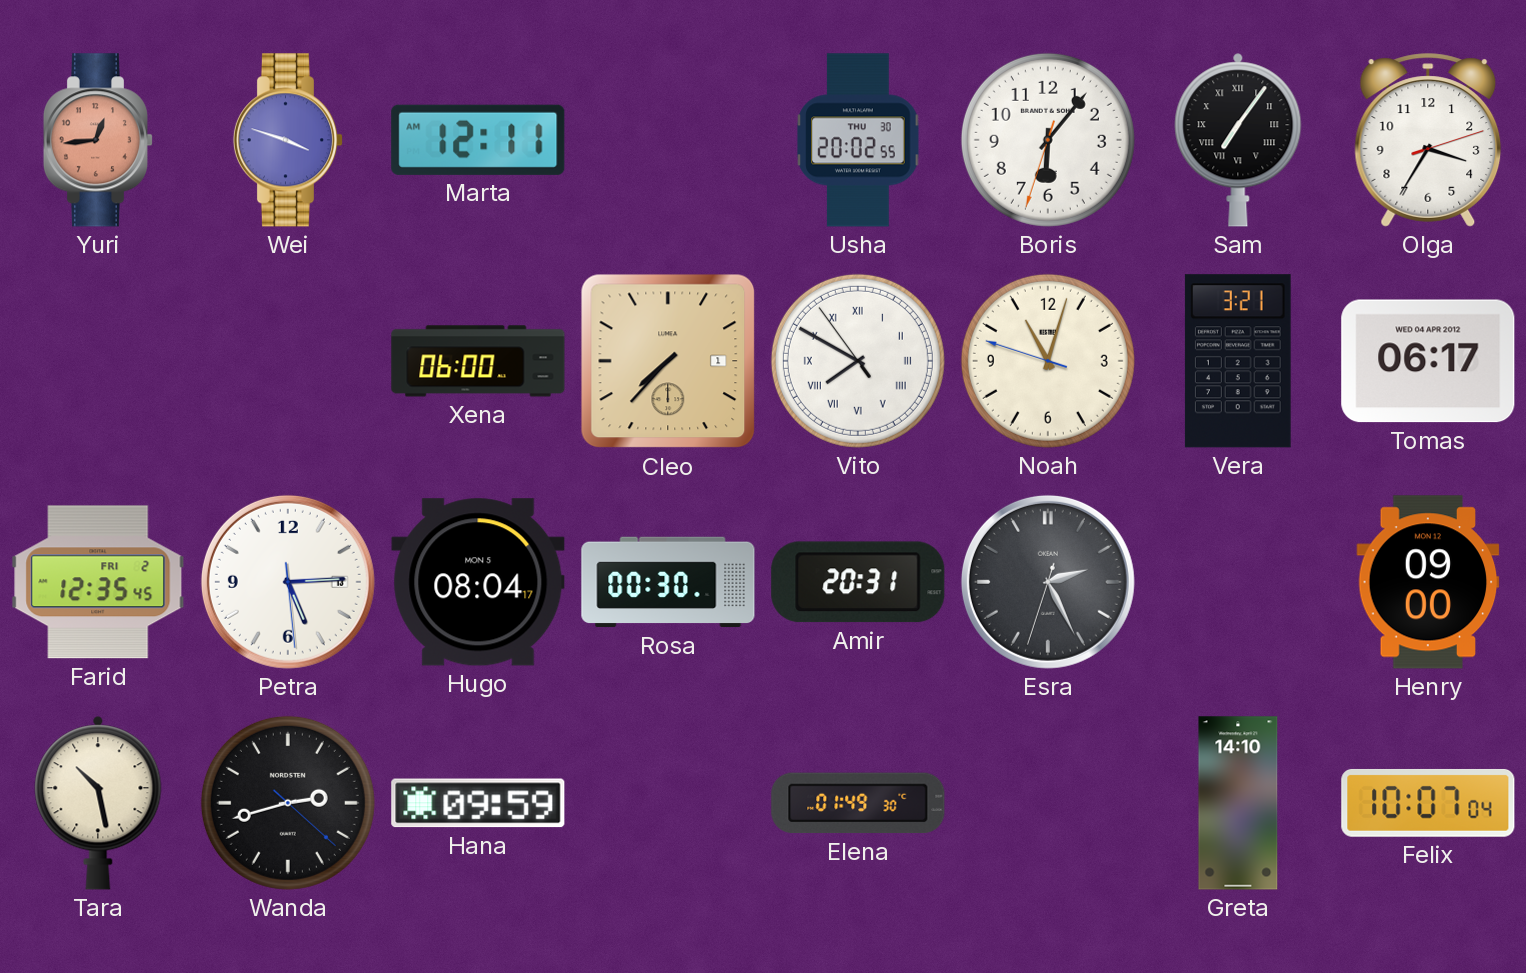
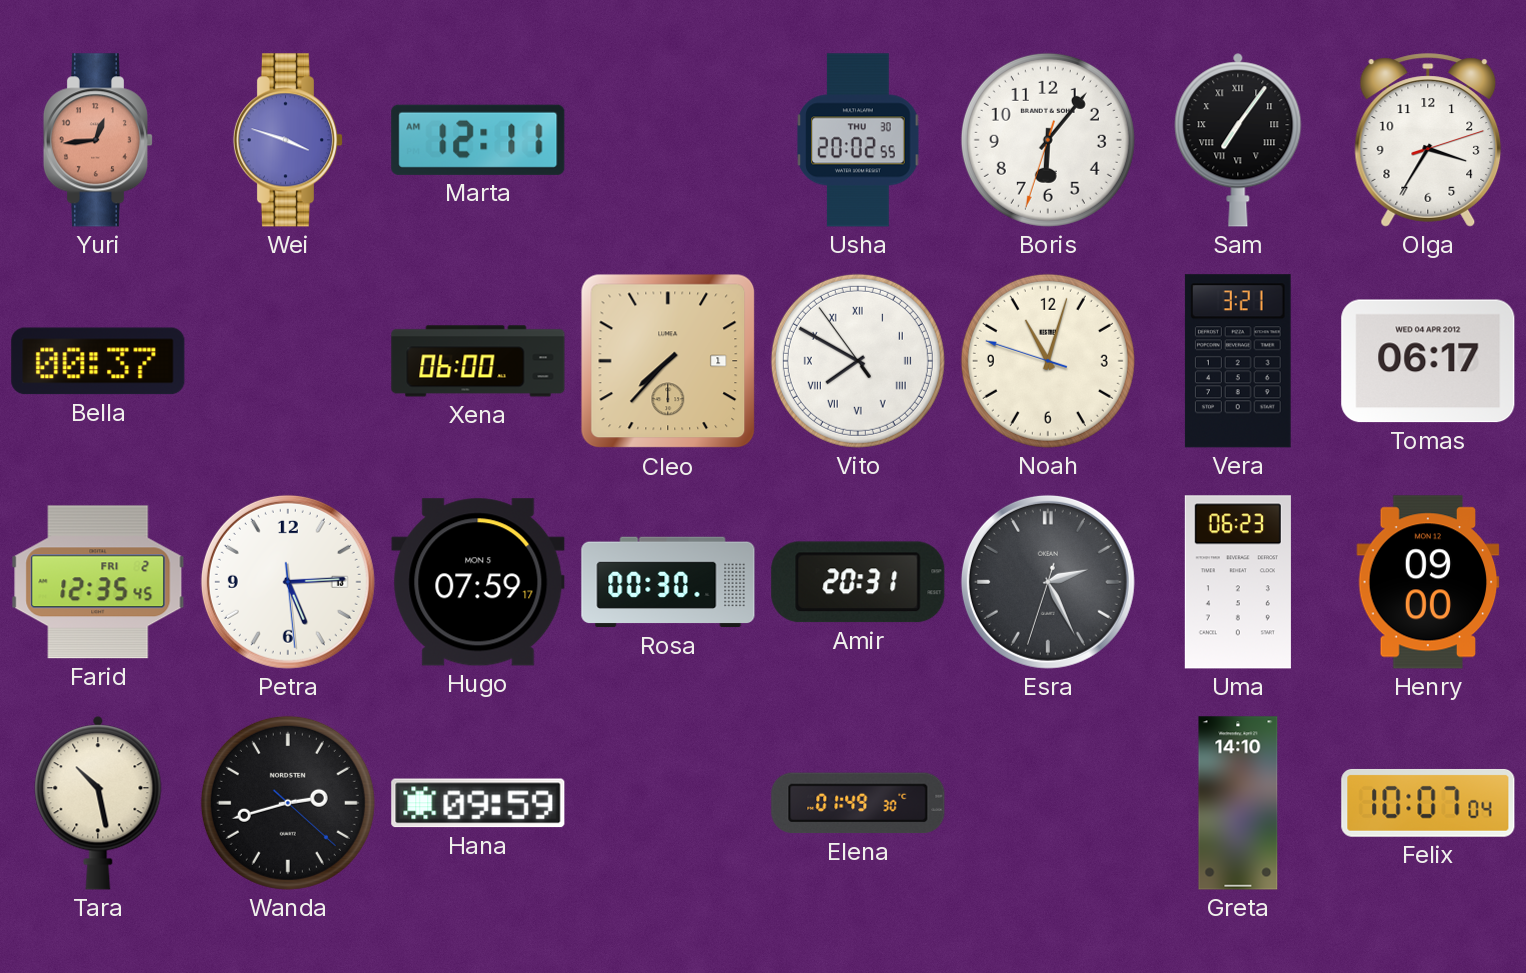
Bella: none -> 00:37 (98, 361)
Hugo: 08:04 -> 07:59 (478, 582)
Uma: none -> 06:23 (1238, 582)
